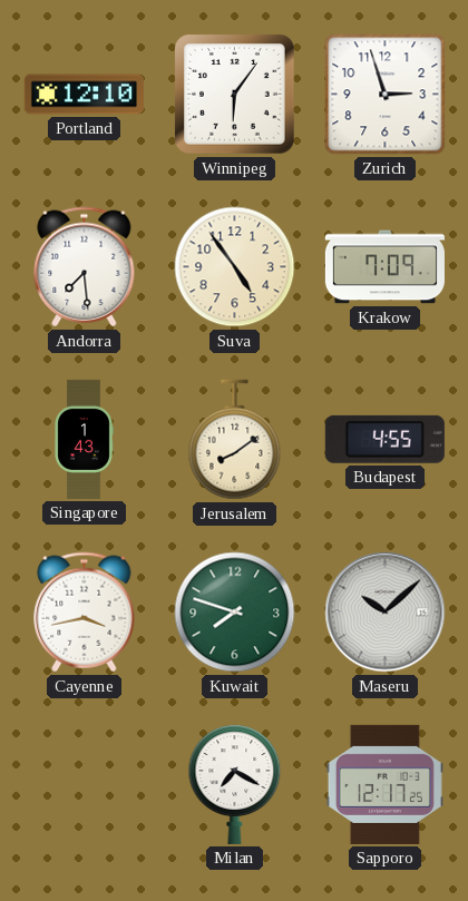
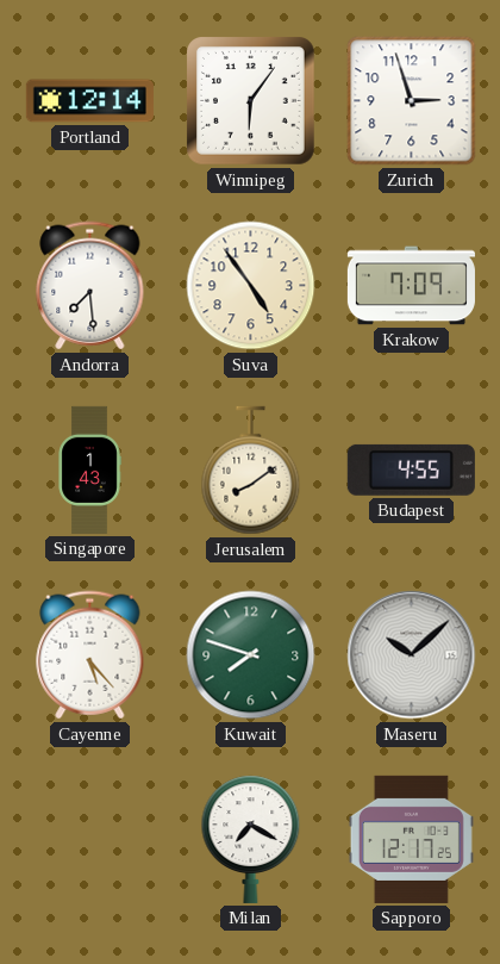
Portland: 12:10 -> 12:14 (89, 101)
Cayenne: 3:43 -> 5:23 (90, 655)
